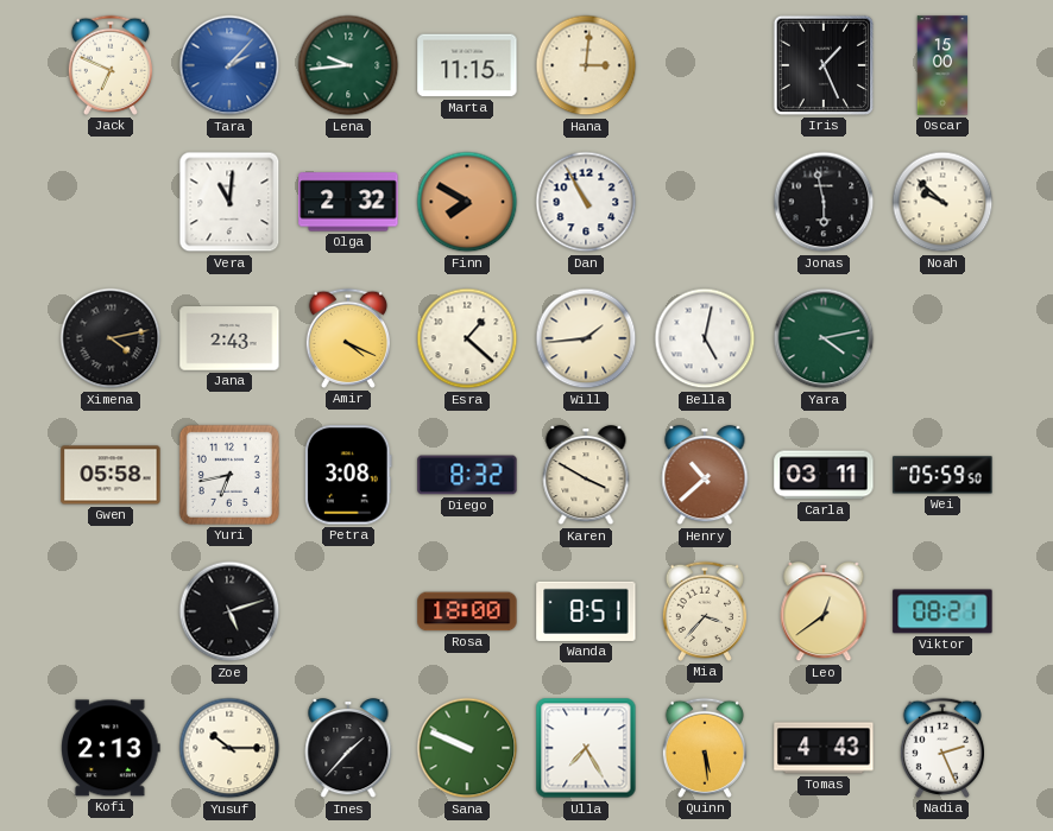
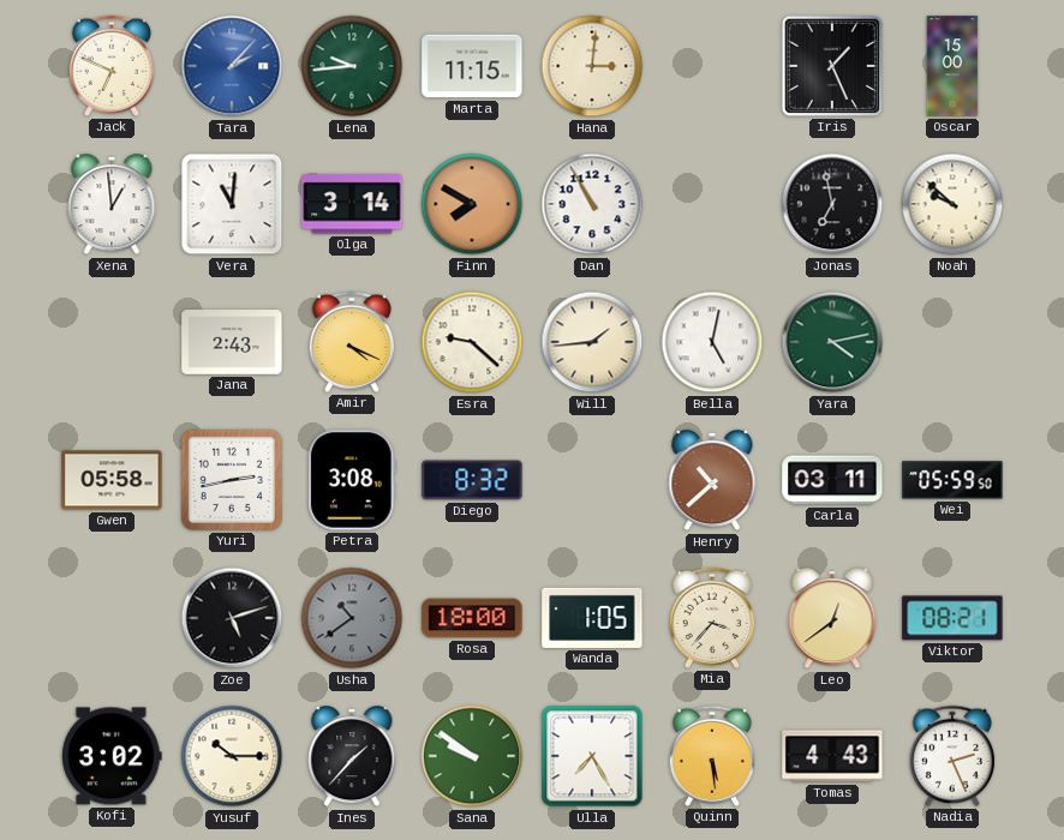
Xena: none -> 12:59 (112, 204)
Olga: 2:32 -> 3:14 (352, 204)
Jonas: 5:58 -> 6:58 (832, 204)
Ximena: 4:13 -> none (111, 338)
Esra: 1:22 -> 9:22 (472, 342)
Yuri: 6:43 -> 2:43 (232, 480)
Karen: 3:50 -> none (586, 475)
Usha: none -> 10:39 (352, 618)
Wanda: 8:51 -> 1:05 (592, 618)
Kofi: 2:13 -> 3:02 (113, 756)
Sana: 9:49 -> 9:51 (472, 756)
